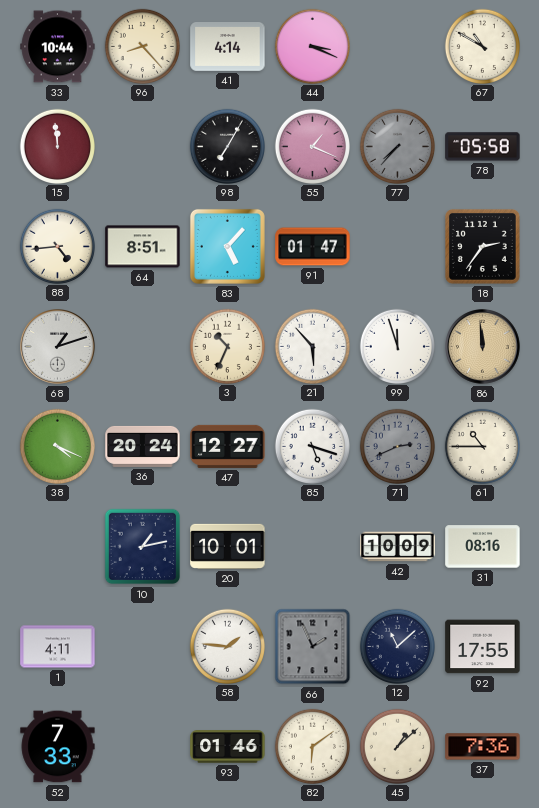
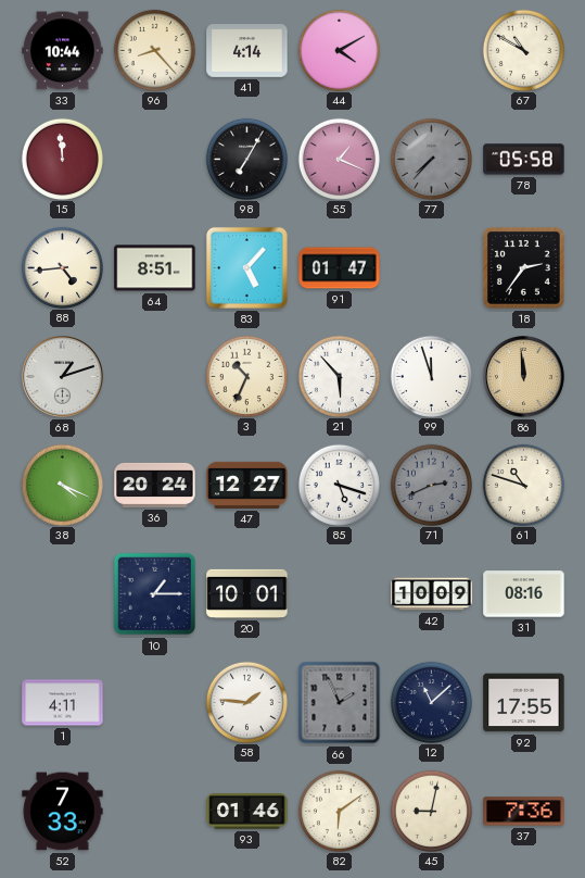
44: 3:19 -> 4:10 (339, 50)
61: 10:45 -> 10:48 (523, 485)
10: 1:13 -> 1:15 (155, 594)
45: 1:08 -> 9:02 (431, 811)
